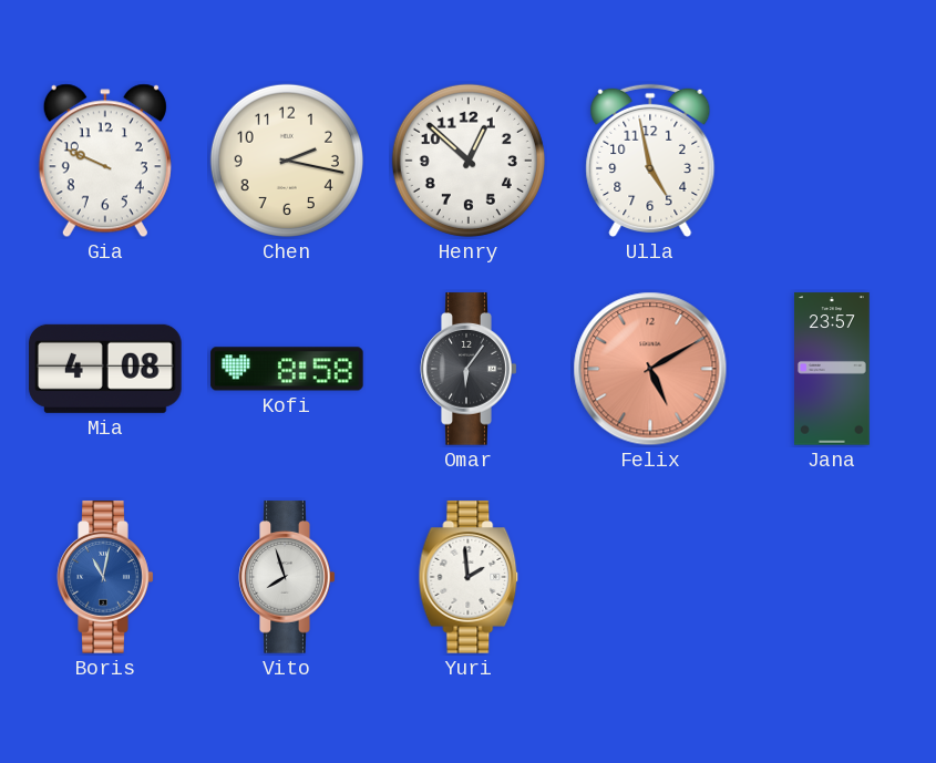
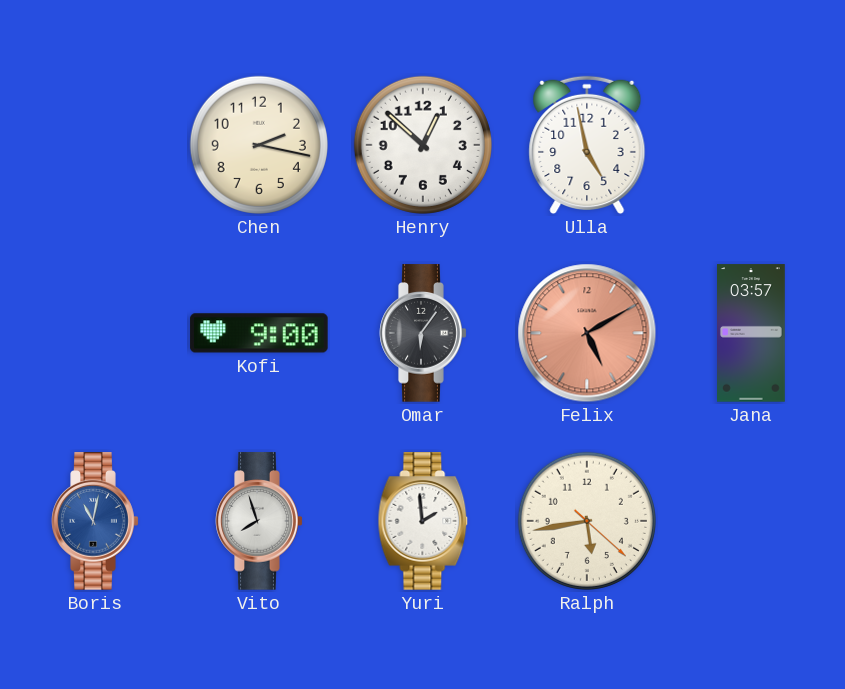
Gia: 9:49 -> none (105, 161)
Mia: 4:08 -> none (105, 369)
Kofi: 8:58 -> 9:00 (259, 333)
Jana: 23:57 -> 03:57 (752, 333)
Ralph: none -> 5:43 (587, 521)
